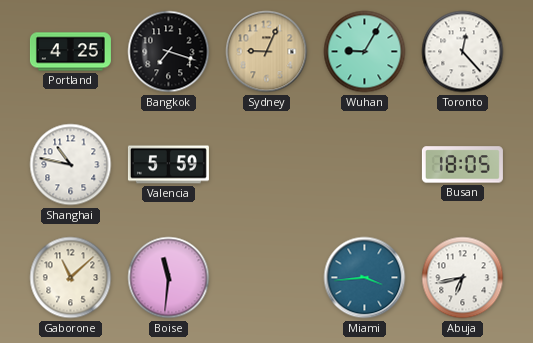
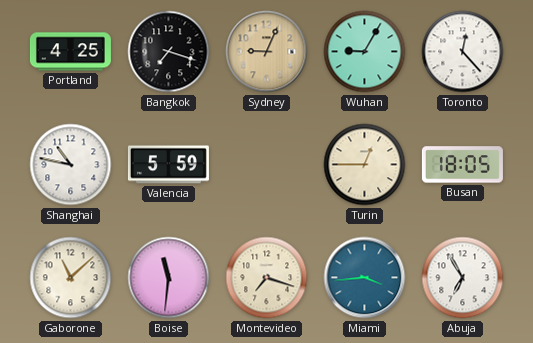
Turin: none -> 12:45 (365, 165)
Montevideo: none -> 7:18 (267, 278)
Abuja: 6:43 -> 6:55 (463, 278)
